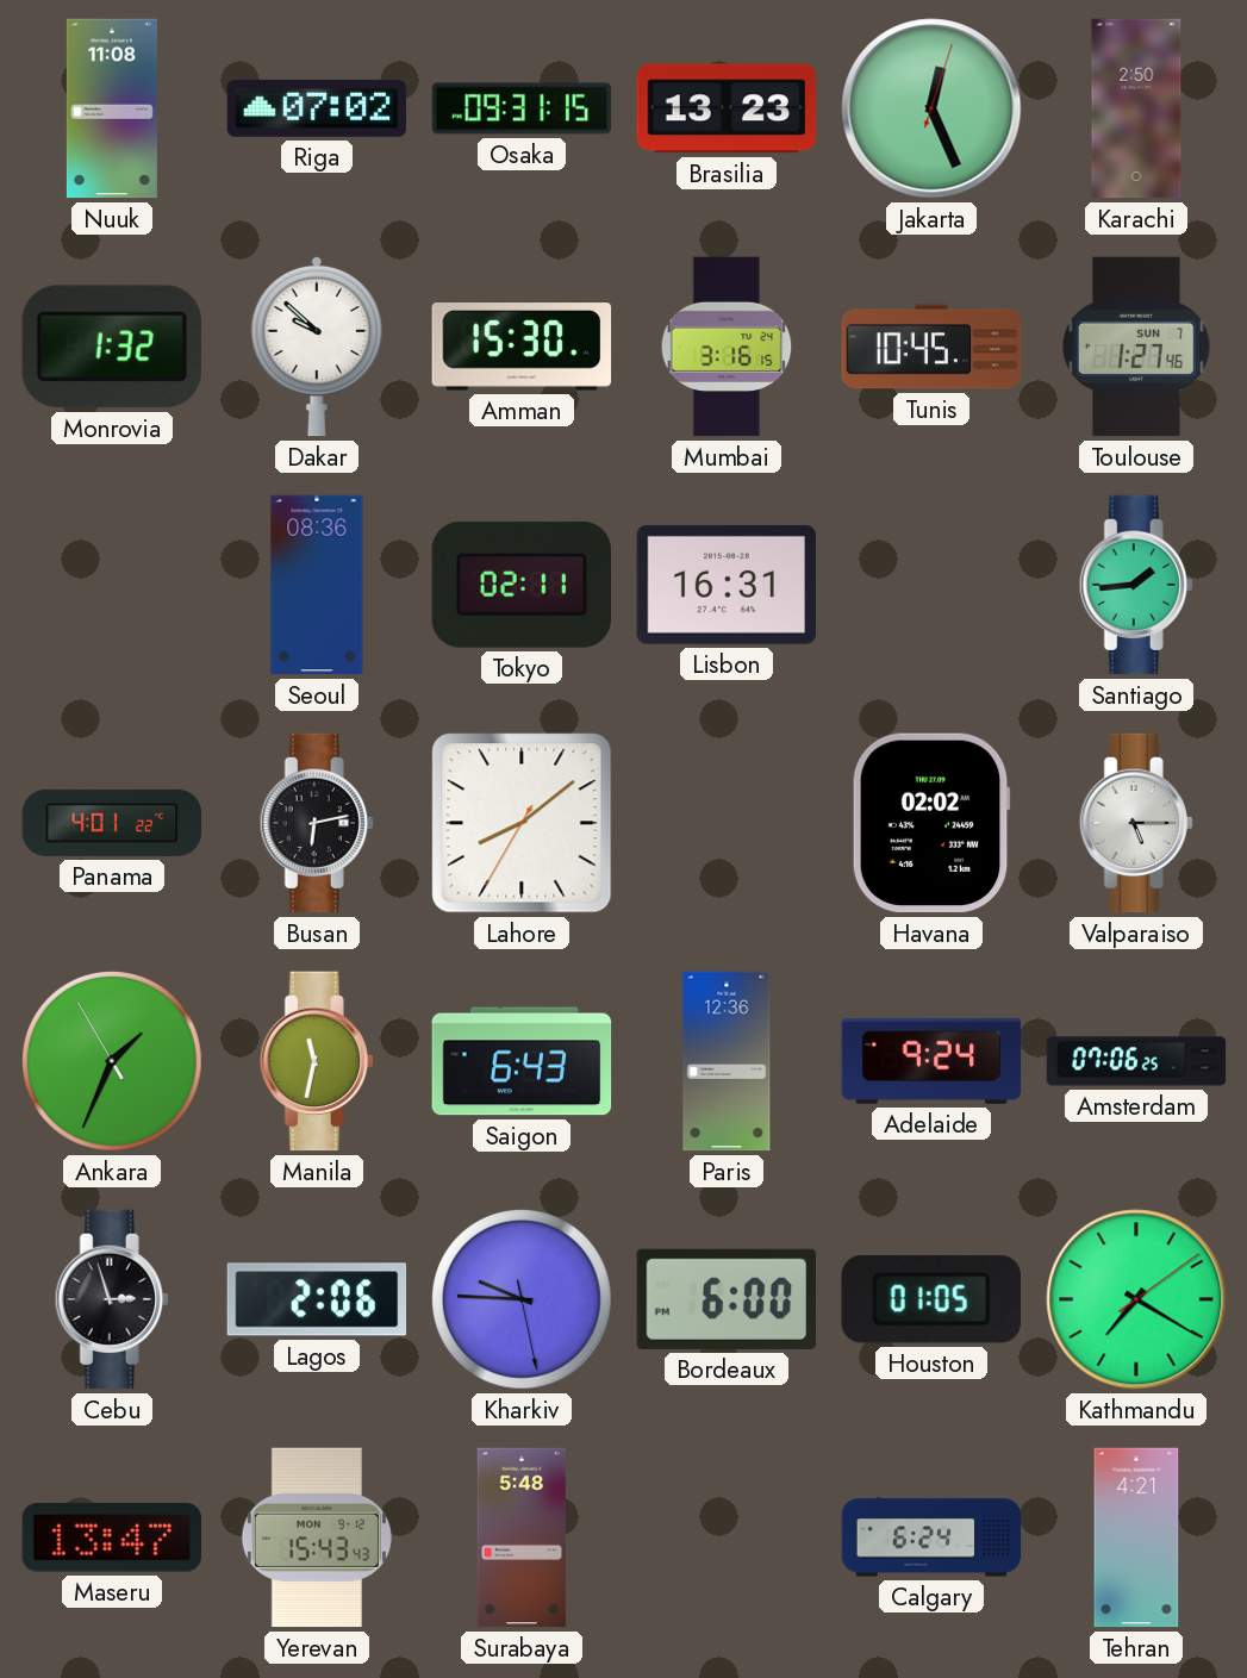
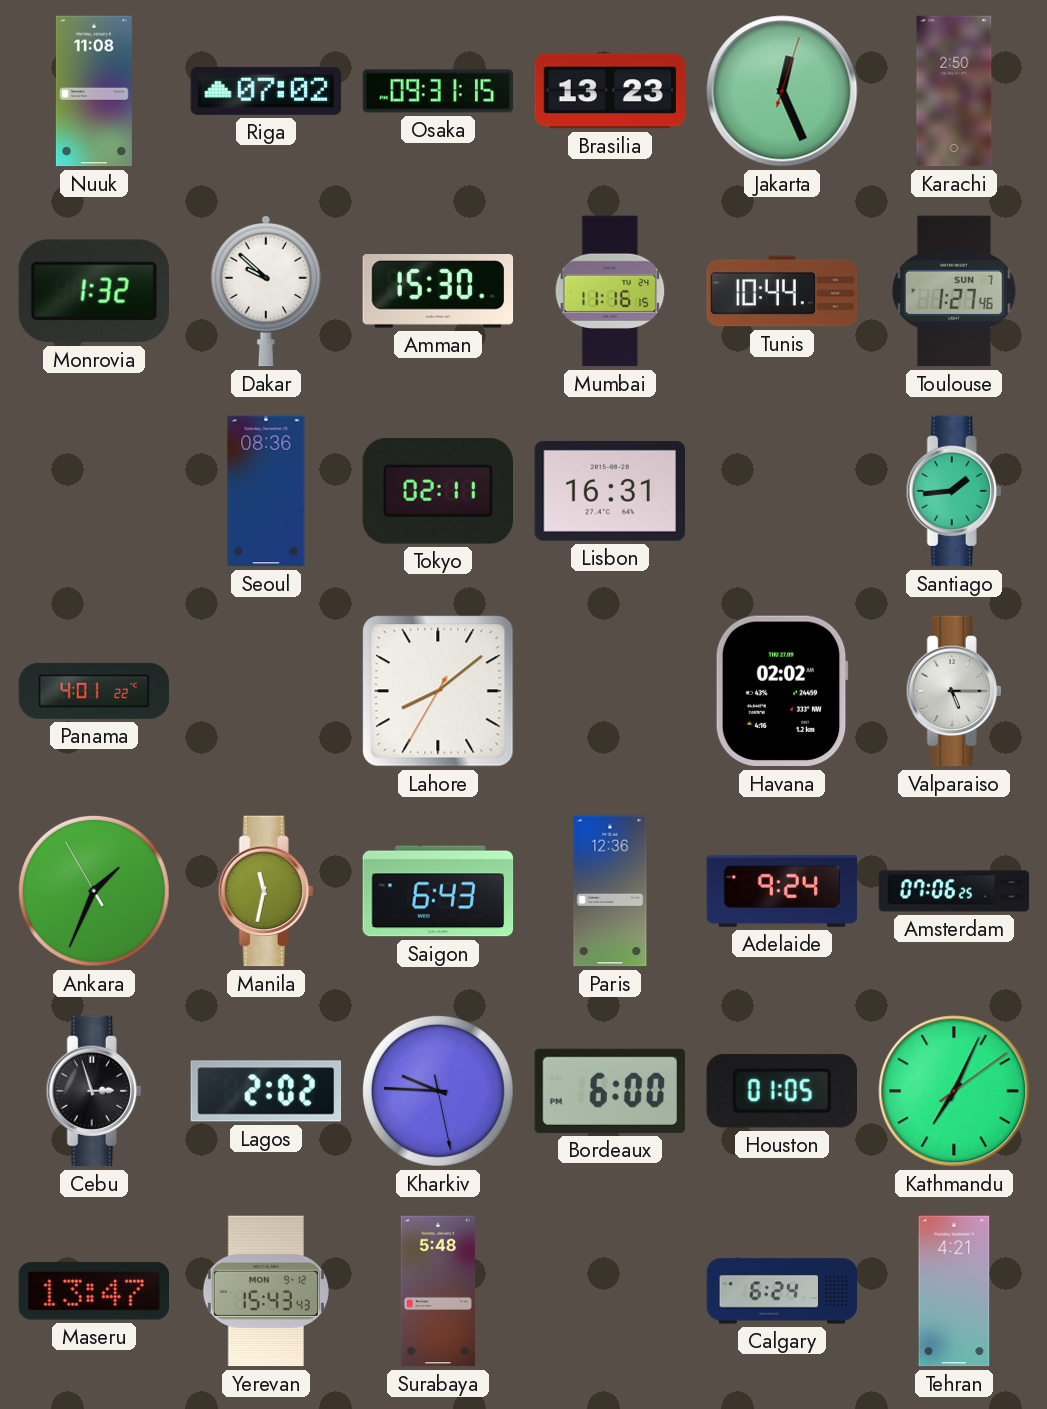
Mumbai: 3:16 -> 11:16 (610, 291)
Tunis: 10:45 -> 10:44 (782, 291)
Busan: 6:13 -> none (317, 823)
Lagos: 2:06 -> 2:02 (266, 1091)
Kathmandu: 7:20 -> 7:04 (954, 1091)
